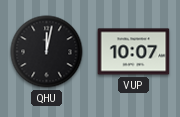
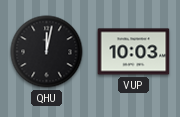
VUP: 10:07 -> 10:03 (134, 52)
